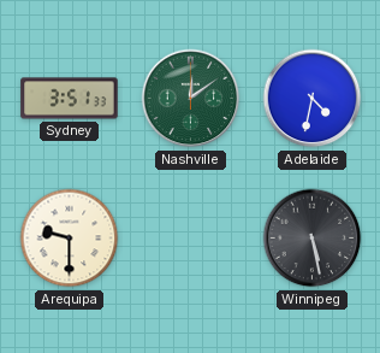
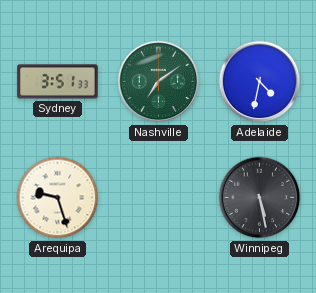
Nashville: 12:09 -> 7:09 (159, 82)
Arequipa: 9:30 -> 9:27 (58, 198)
